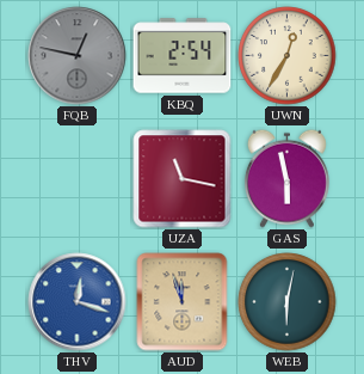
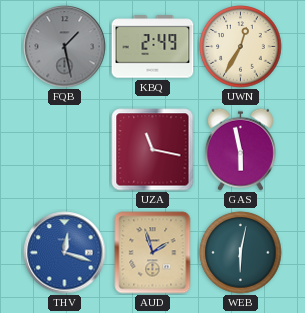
FQB: 12:47 -> 1:28 (65, 47)
KBQ: 2:54 -> 2:49 (153, 47)
AUD: 11:57 -> 1:57 (153, 253)
